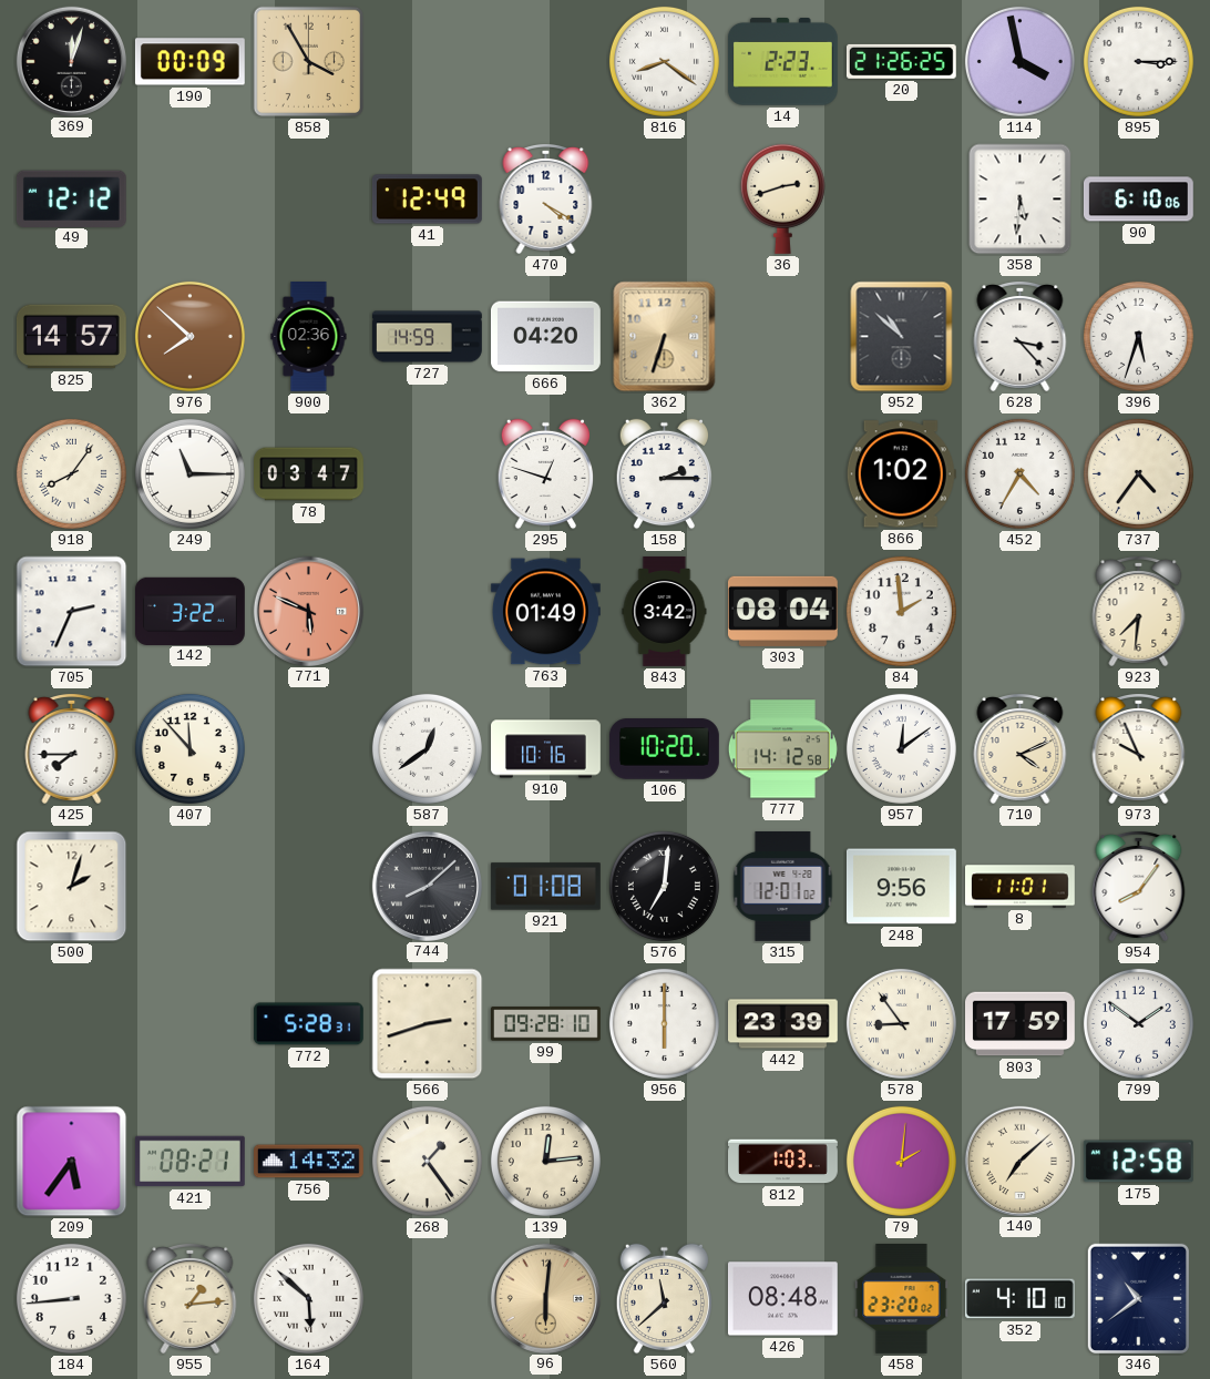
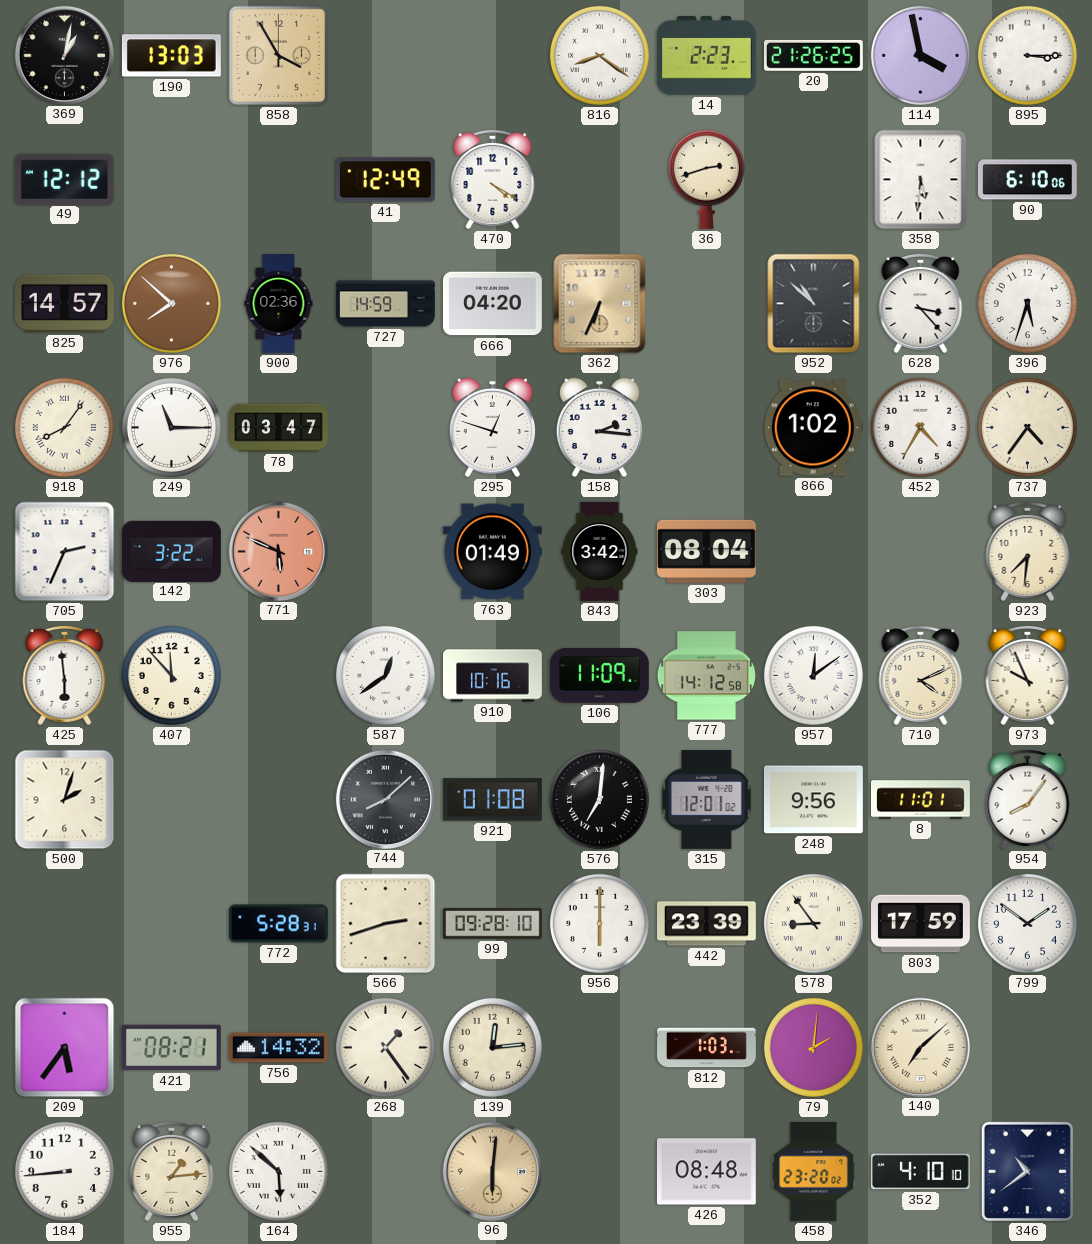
369: 12:03 -> 1:02 (64, 55)
190: 00:09 -> 13:03 (171, 56)
362: 6:33 -> 6:34 (600, 304)
158: 2:15 -> 2:16 (599, 428)
84: 1:59 -> none (901, 611)
425: 7:45 -> 5:59 (65, 675)
106: 10:20 -> 11:09 (599, 676)
175: 12:58 -> none (1138, 1162)
560: 11:38 -> none (664, 1299)
